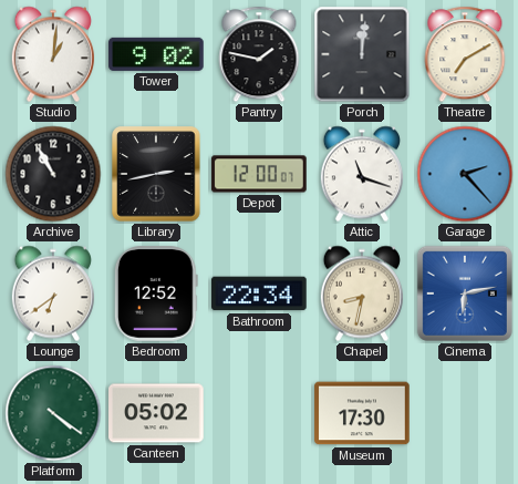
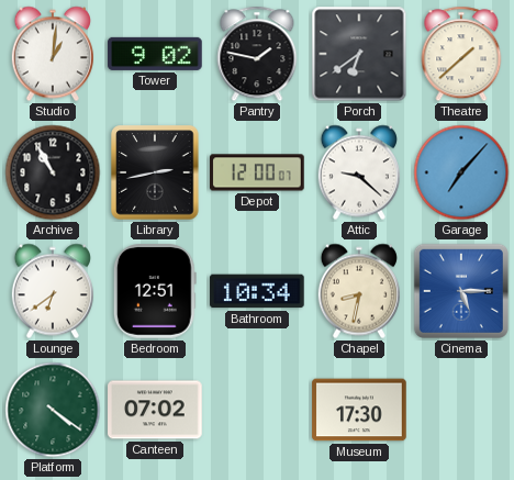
Porch: 12:01 -> 6:39 (359, 54)
Theatre: 7:10 -> 1:38 (461, 54)
Attic: 11:18 -> 9:22 (359, 172)
Garage: 2:23 -> 7:07 (461, 172)
Bedroom: 12:52 -> 12:51 (155, 291)
Bathroom: 22:34 -> 10:34 (257, 291)
Cinema: 6:13 -> 5:15 (461, 291)
Canteen: 05:02 -> 07:02 (155, 410)
